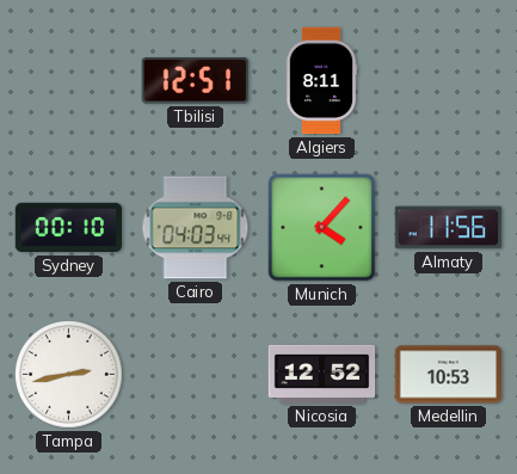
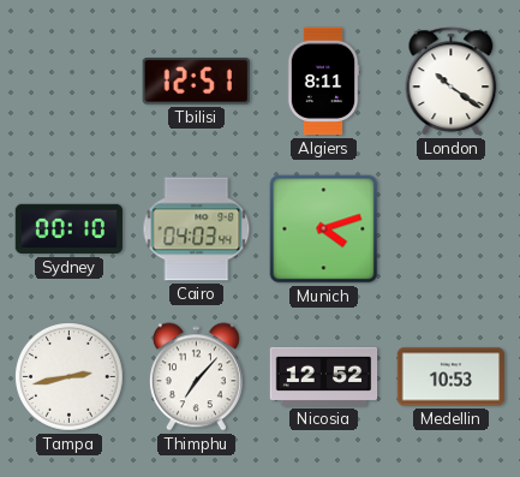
London: none -> 10:21 (452, 82)
Munich: 4:07 -> 4:12 (324, 229)
Almaty: 11:56 -> none (449, 228)
Thimphu: none -> 7:07 (196, 377)
